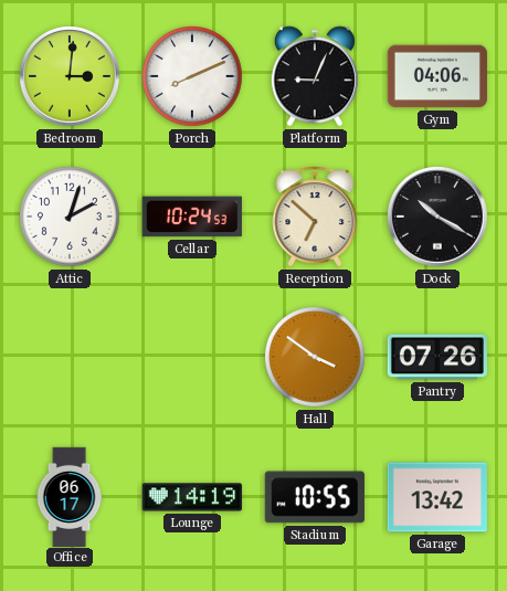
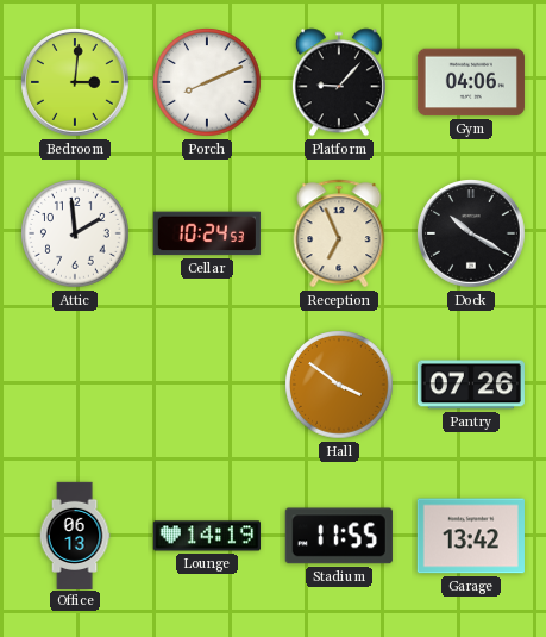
Platform: 9:04 -> 9:07 (339, 82)
Attic: 2:03 -> 1:59 (75, 233)
Reception: 6:52 -> 6:56 (339, 233)
Office: 06:17 -> 06:13 (75, 535)
Stadium: 10:55 -> 11:55 (339, 536)
